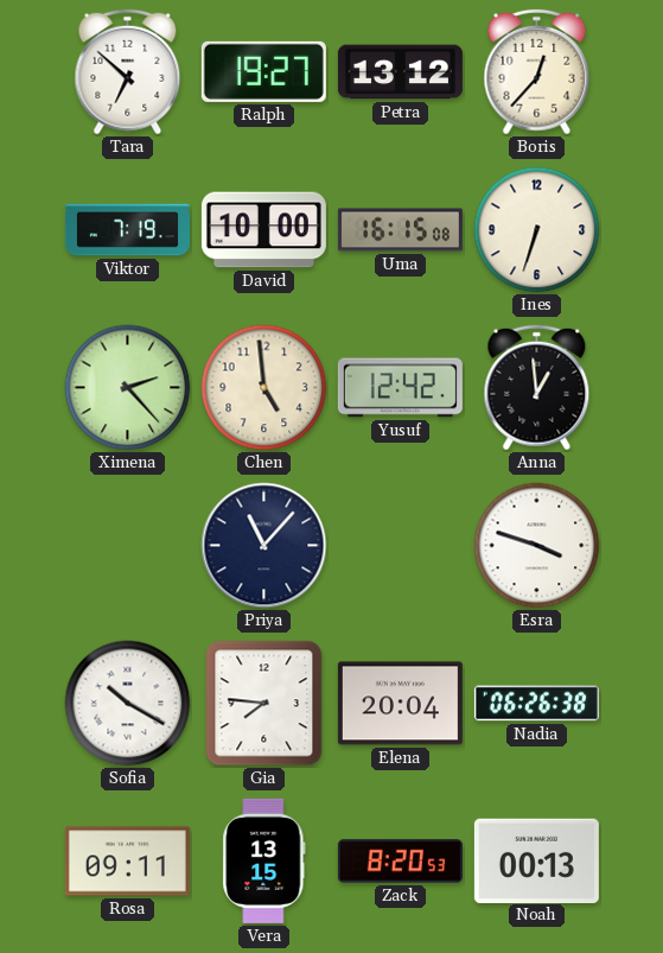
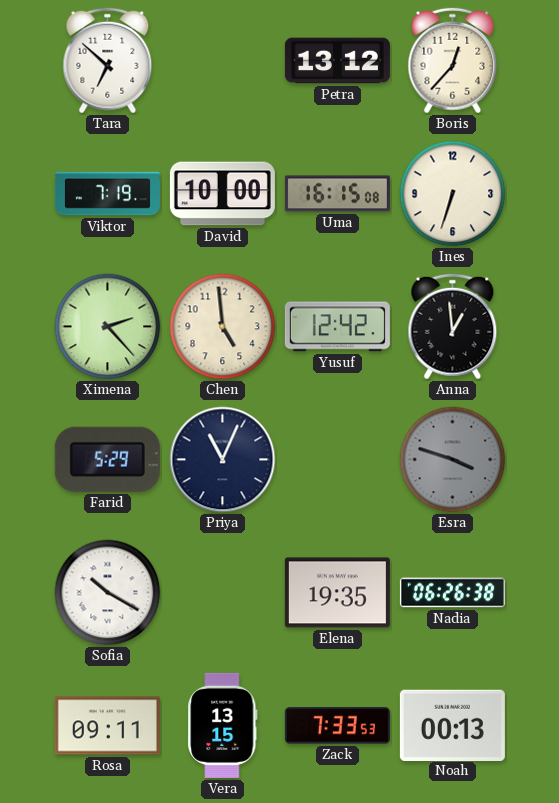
Ralph: 19:27 -> none (263, 71)
Farid: none -> 5:29 (107, 459)
Priya: 11:07 -> 11:04 (223, 460)
Esra dial: white -> grey (453, 460)
Gia: 7:46 -> none (264, 704)
Elena: 20:04 -> 19:35 (337, 593)
Zack: 8:20 -> 7:33 (337, 726)
